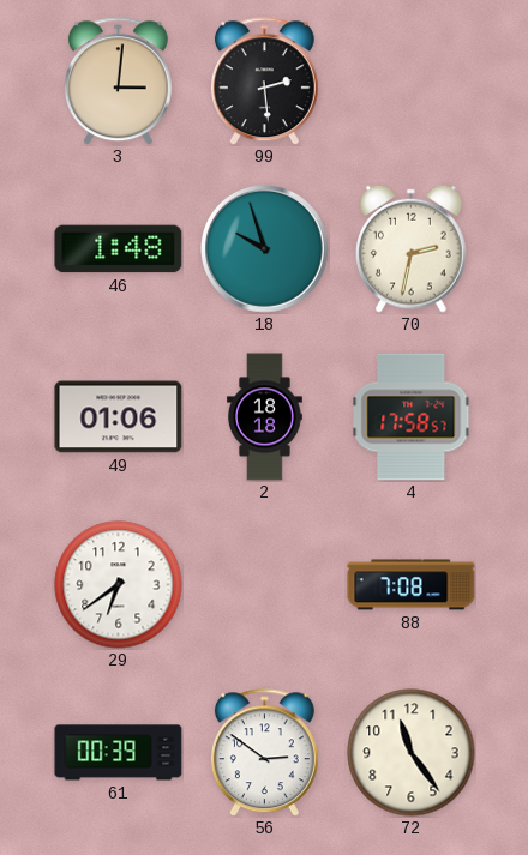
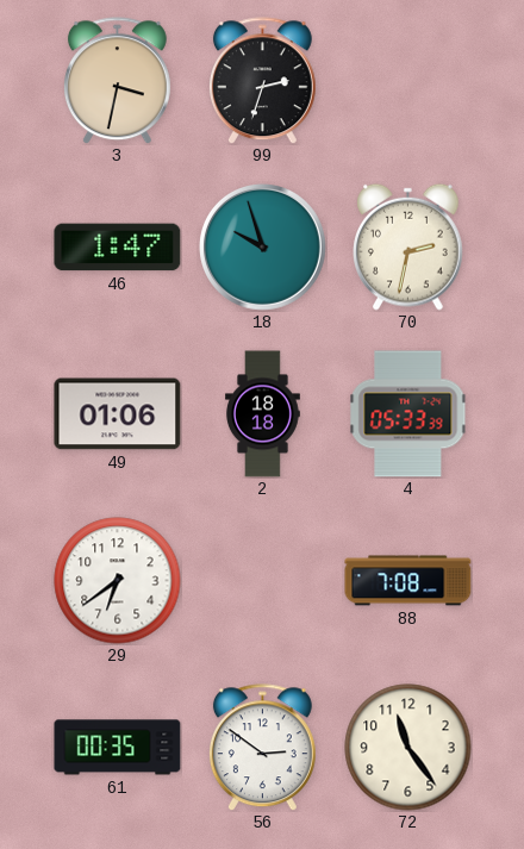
3: 3:01 -> 3:32 (117, 81)
99: 2:29 -> 2:33 (262, 81)
46: 1:48 -> 1:47 (118, 248)
4: 17:58 -> 05:33 (408, 414)
61: 00:39 -> 00:35 (118, 748)
